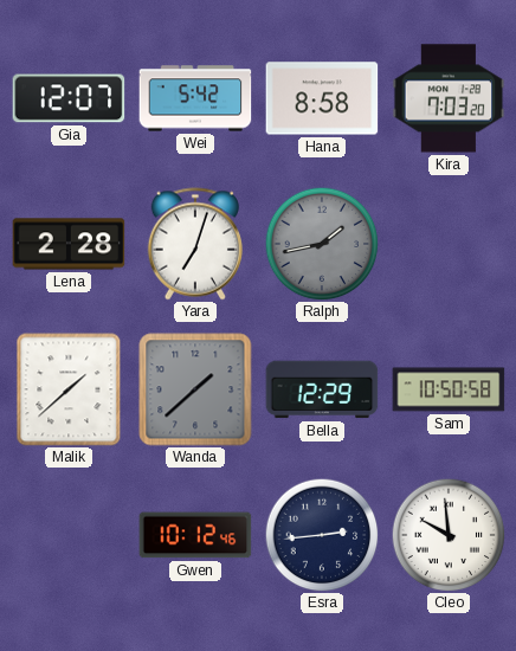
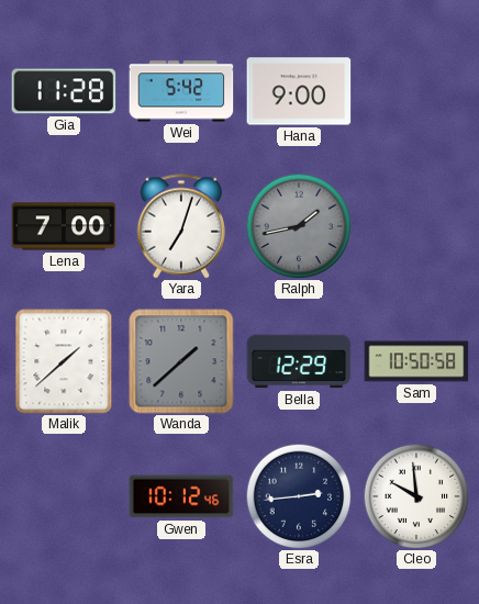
Gia: 12:07 -> 11:28 (64, 91)
Hana: 8:58 -> 9:00 (299, 91)
Kira: 7:03 -> none (449, 98)
Lena: 2:28 -> 7:00 (64, 226)
